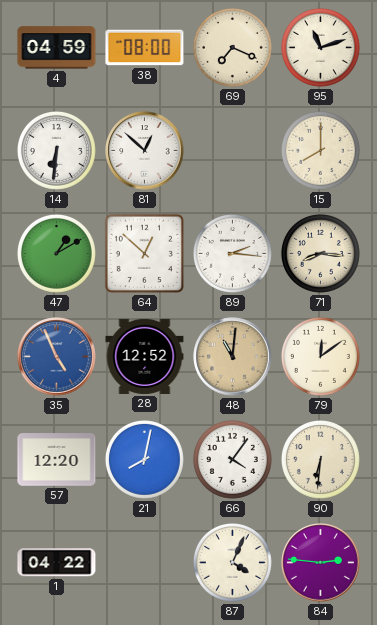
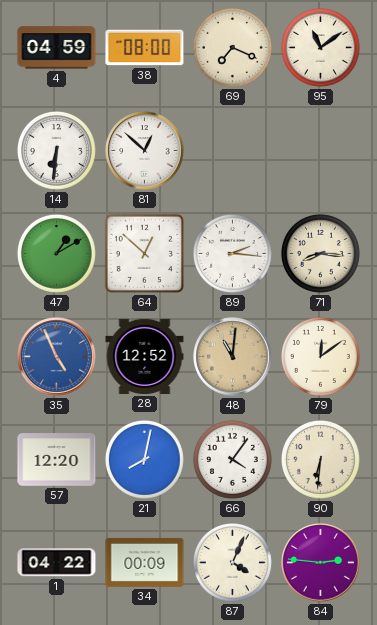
95: 11:12 -> 11:09 (320, 47)
15: 8:00 -> none (320, 150)
34: none -> 00:09 (145, 562)
